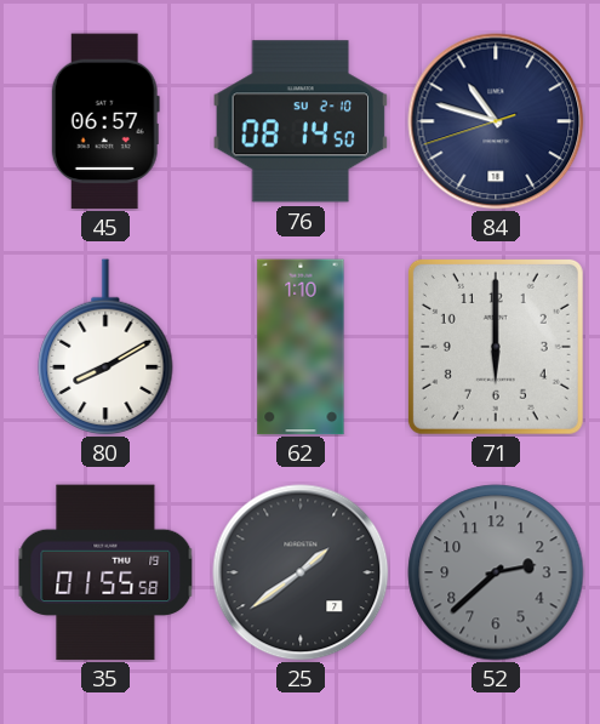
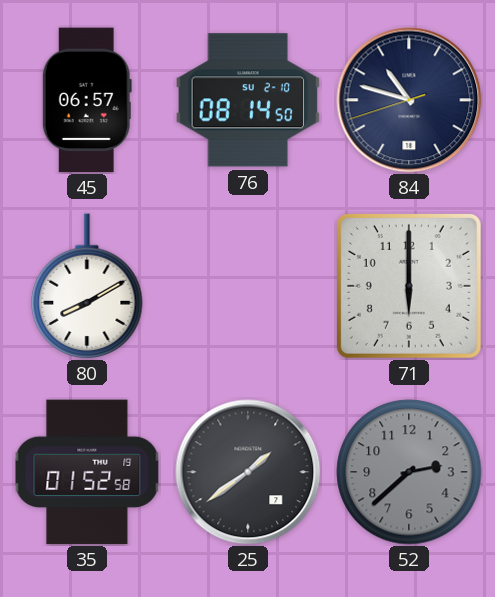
62: 1:10 -> none (301, 347)
35: 01:55 -> 01:52 (87, 472)
